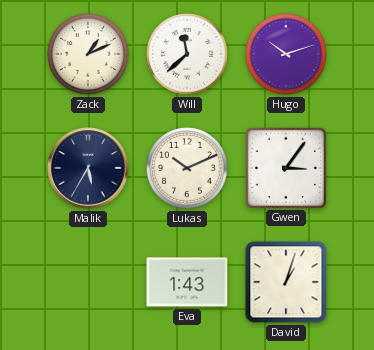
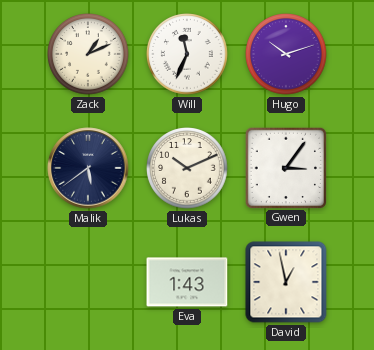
Will: 11:38 -> 11:34 (187, 54)
Malik: 5:35 -> 5:39 (88, 168)
David: 1:03 -> 12:58 (286, 282)
